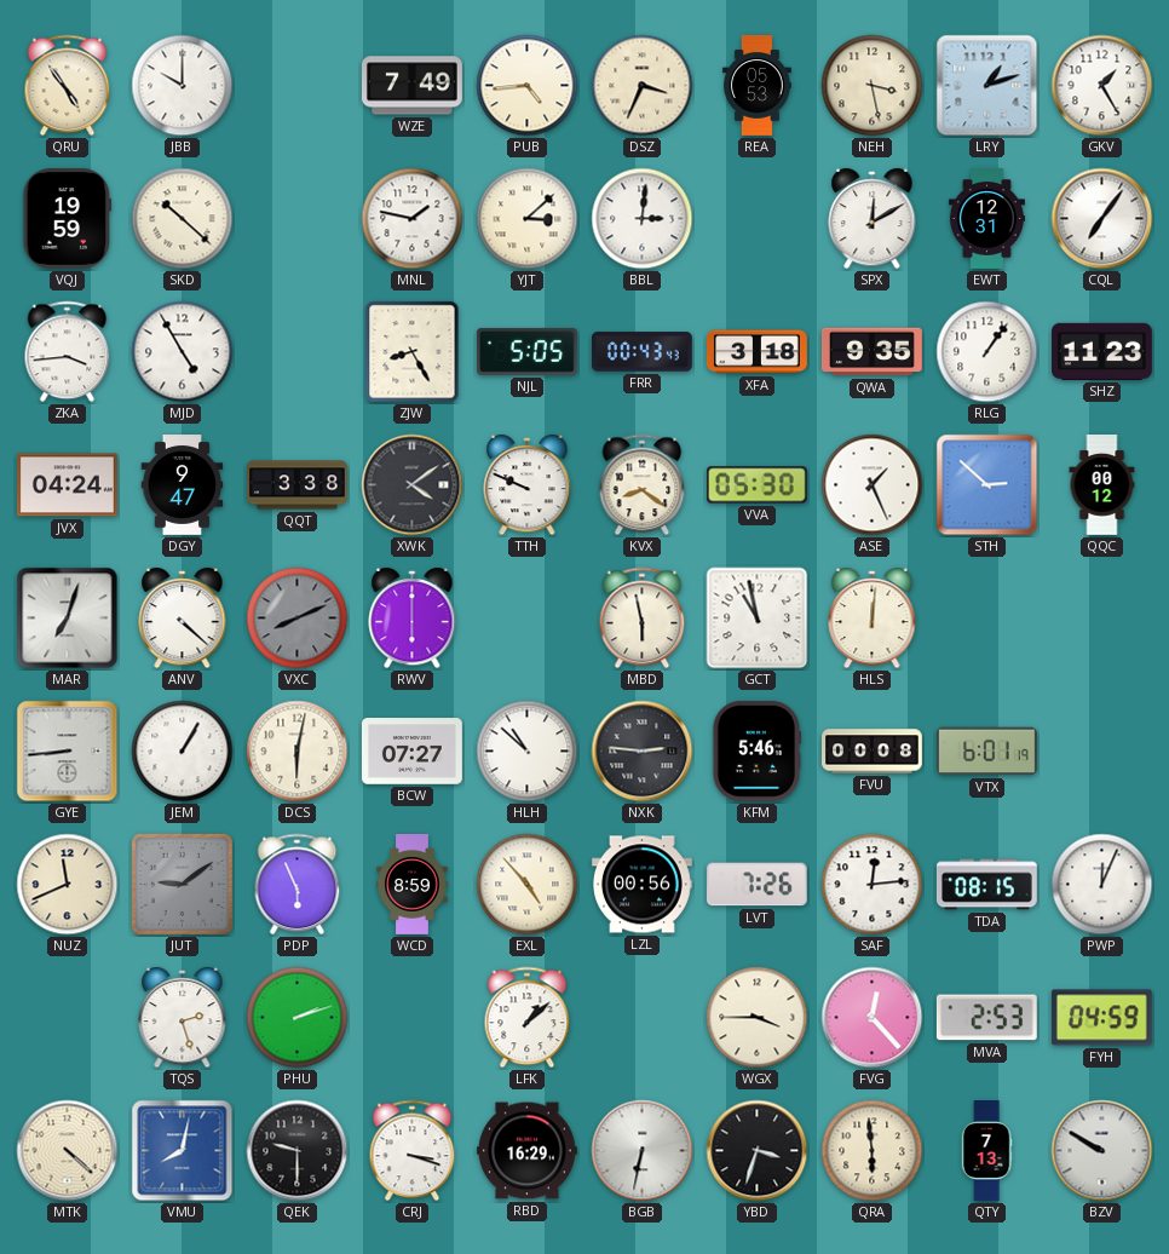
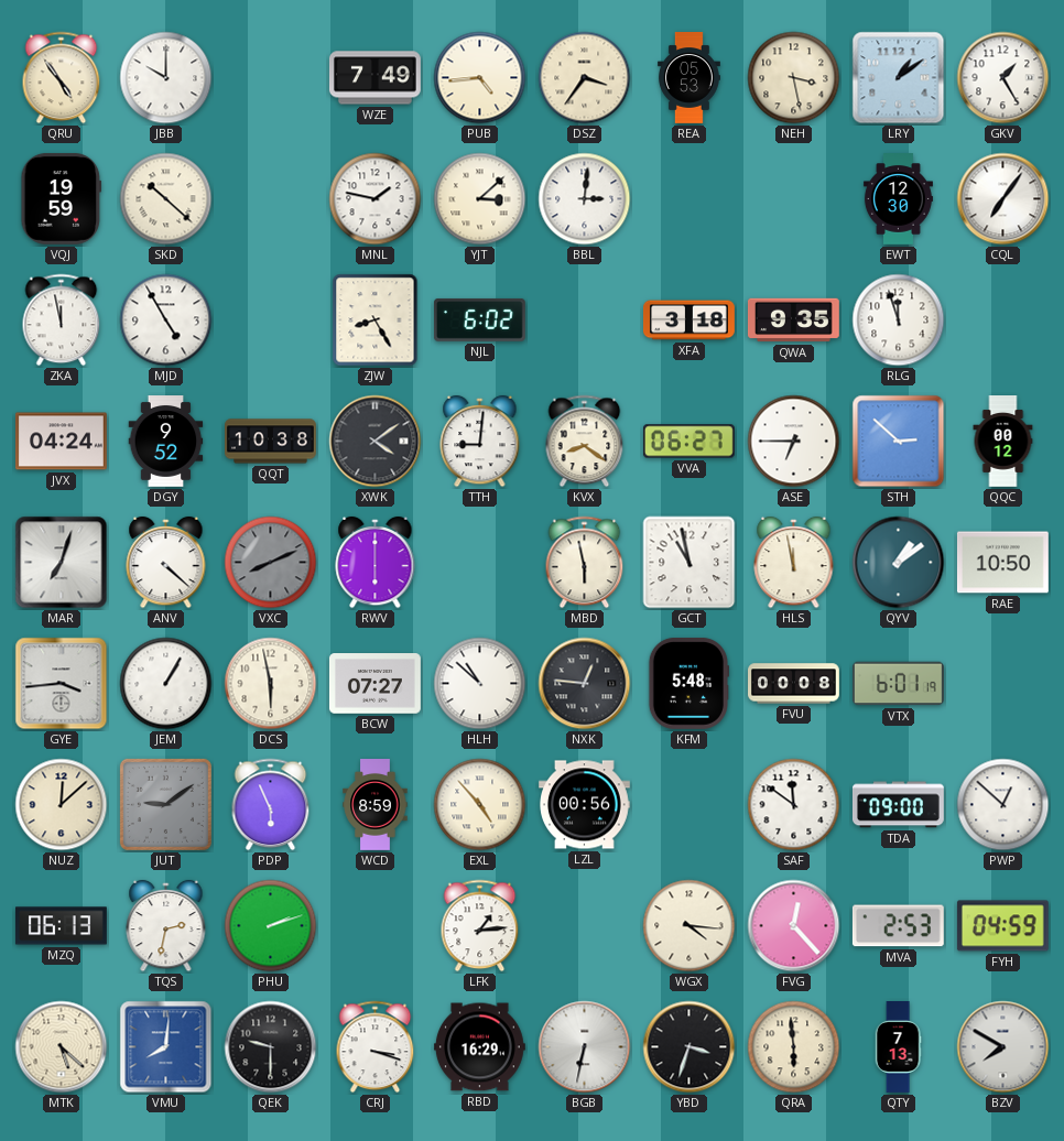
DSZ: 3:34 -> 3:36 (585, 78)
LRY: 1:12 -> 1:09 (899, 78)
SPX: 12:10 -> none (873, 219)
EWT: 12:31 -> 12:30 (898, 199)
ZKA: 3:44 -> 11:58 (62, 320)
NJL: 5:05 -> 6:02 (479, 319)
FRR: 00:43 -> none (641, 352)
RLG: 1:06 -> 11:57 (899, 320)
SHZ: 11:23 -> none (1102, 351)
DGY: 9:47 -> 9:52 (166, 442)
QQT: 3:38 -> 10:38 (271, 442)
TTH: 9:49 -> 9:01 (480, 442)
VVA: 05:30 -> 06:27 (688, 442)
ASE: 1:26 -> 6:45 (794, 442)
HLS: 12:01 -> 11:58 (794, 563)
QYV: none -> 1:09 (899, 563)
RAE: none -> 10:50 (1002, 563)
GYE: 8:44 -> 3:44 (62, 684)
DCS: 6:02 -> 5:58 (271, 684)
NXK: 2:46 -> 12:46 (585, 684)
KFM: 5:46 -> 5:48 (687, 683)
NUZ: 11:41 -> 12:08 (62, 805)
LVT: 7:26 -> none (756, 885)
SAF: 12:14 -> 11:51 (794, 805)
TDA: 08:15 -> 09:00 (898, 805)
PWP: 12:04 -> 12:52 (1003, 805)
MZQ: none -> 06:13 (61, 926)
TQS: 2:27 -> 2:32 (166, 926)
LFK: 1:08 -> 1:14 (480, 926)
WGX: 3:45 -> 4:16 (690, 926)
MTK: 4:22 -> 5:22 (62, 1047)
VMU: 8:02 -> 8:01 (166, 1047)
BZV: 9:50 -> 7:50 (1003, 1047)
